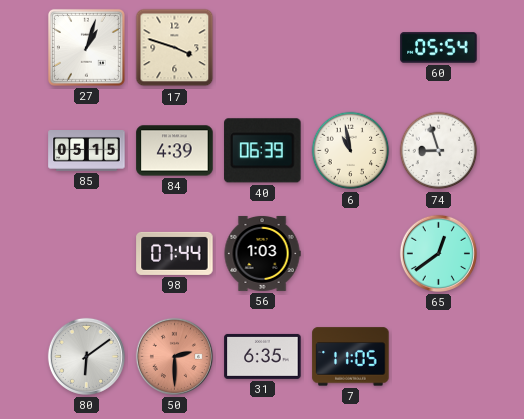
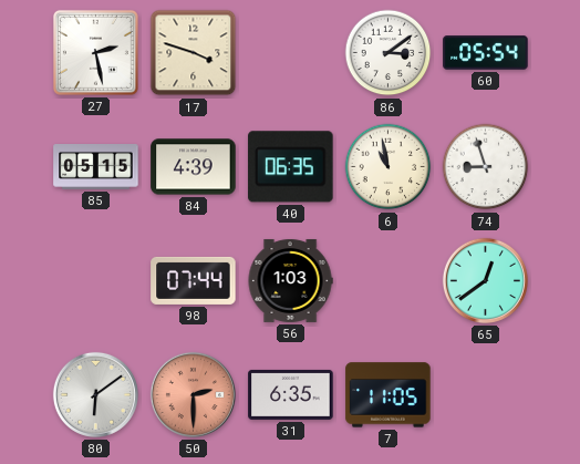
27: 1:03 -> 2:28 (95, 52)
86: none -> 3:09 (389, 53)
40: 06:39 -> 06:35 (291, 167)
